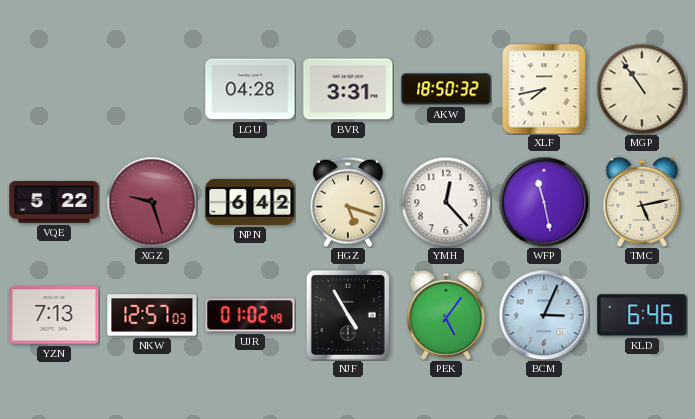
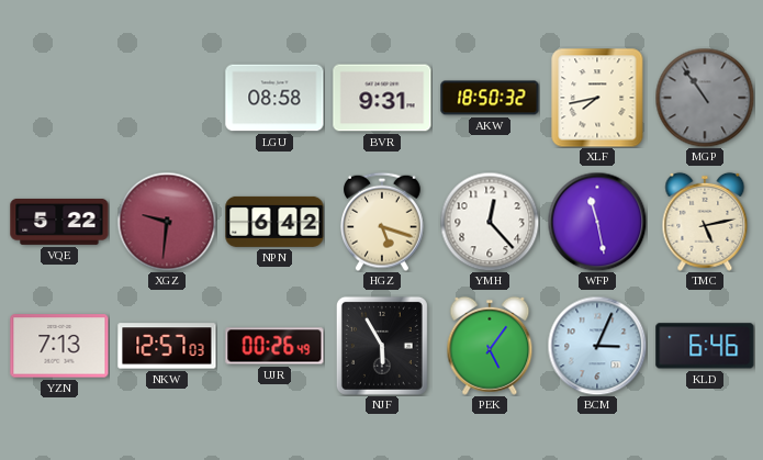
LGU: 04:28 -> 08:58 (274, 98)
BVR: 3:31 -> 9:31 (382, 98)
MGP dial: cream -> grey (705, 98)
XGZ: 9:27 -> 9:31 (167, 222)
UJR: 01:02 -> 00:26 (274, 346)
NJF: 4:55 -> 5:55 (382, 346)
